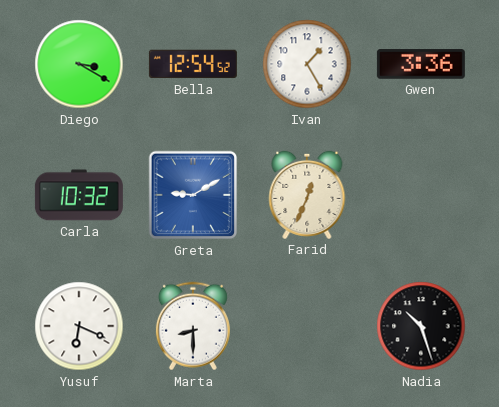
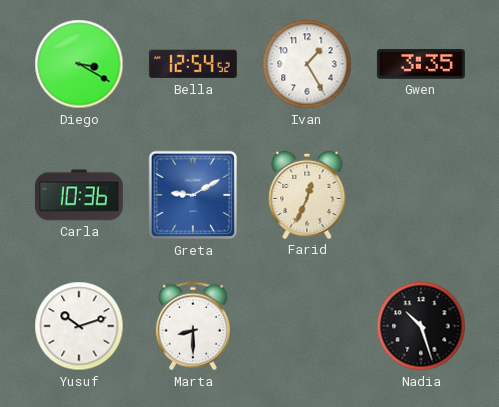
Gwen: 3:36 -> 3:35 (421, 64)
Carla: 10:32 -> 10:36 (79, 195)
Yusuf: 6:19 -> 10:12 (79, 326)
